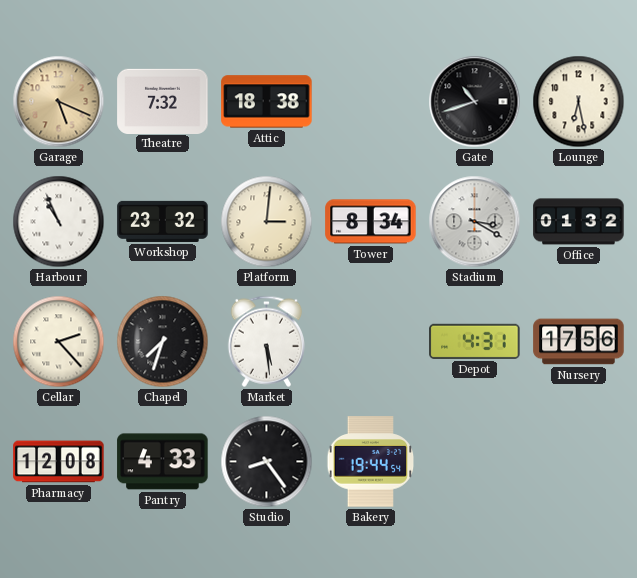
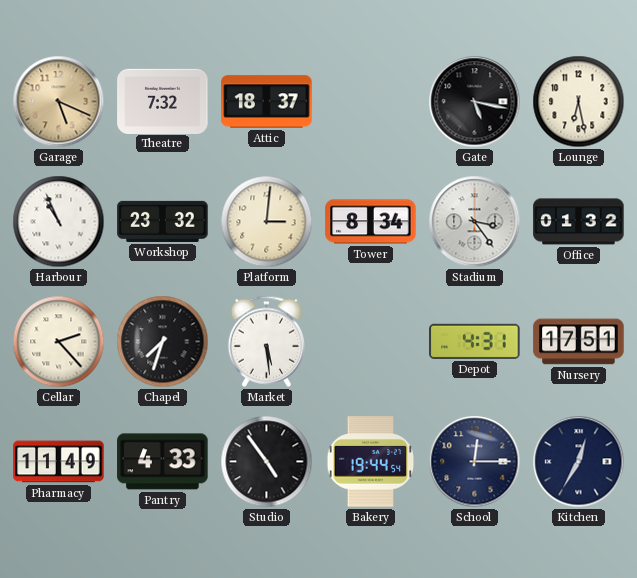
Attic: 18:38 -> 18:37 (267, 102)
Gate: 10:42 -> 5:17 (475, 102)
Stadium: 3:20 -> 3:24 (475, 222)
Nursery: 17:56 -> 17:51 (579, 342)
Pharmacy: 12:08 -> 11:49 (59, 462)
Studio: 8:24 -> 4:54 (267, 462)
School: none -> 12:15 (475, 462)
Kitchen: none -> 12:35 (579, 462)
